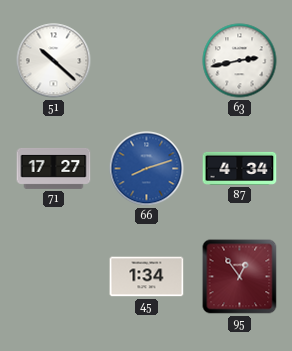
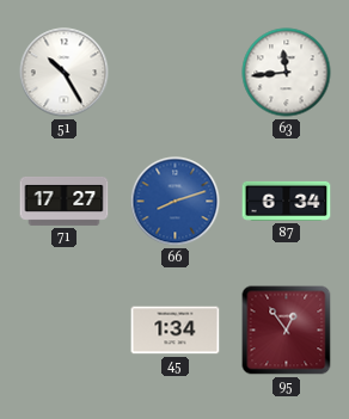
51: 10:22 -> 10:25 (65, 73)
63: 2:43 -> 11:44 (287, 73)
87: 4:34 -> 6:34 (287, 201)
